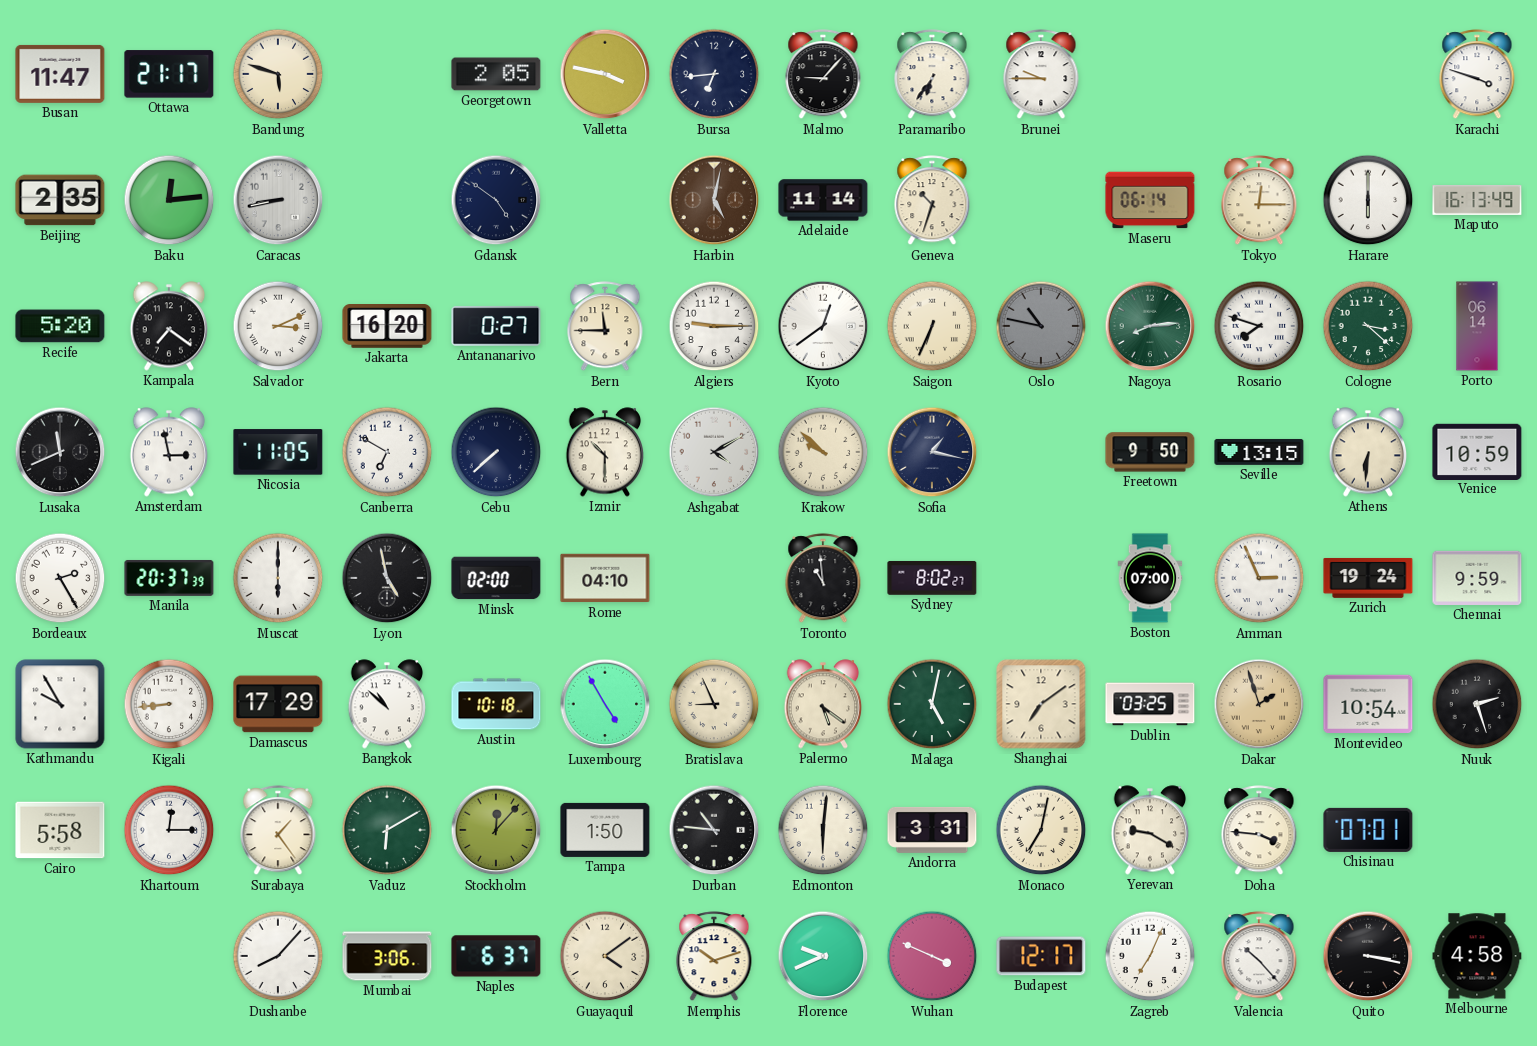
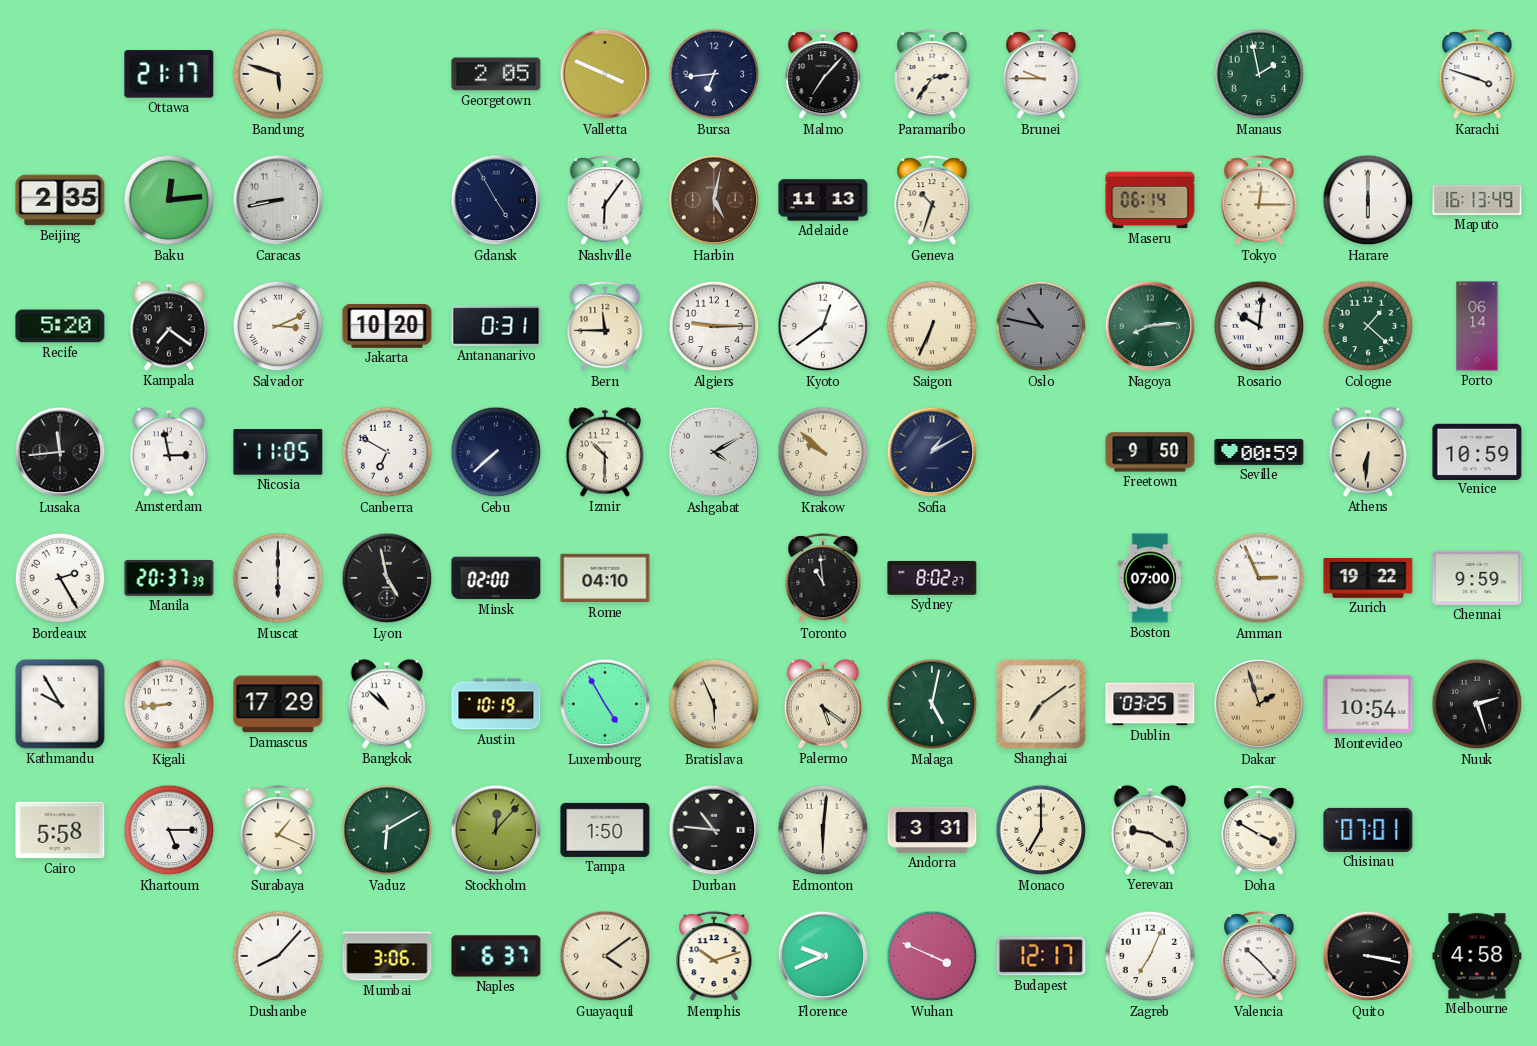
Busan: 11:47 -> none (60, 74)
Valletta: 3:47 -> 3:49 (605, 74)
Malmo: 9:07 -> 7:07 (823, 75)
Paramaribo: 6:36 -> 2:36 (932, 75)
Manaus: none -> 1:58 (1259, 74)
Gdansk: 4:51 -> 4:55 (496, 200)
Nashville: none -> 6:06 (605, 201)
Adelaide: 11:14 -> 11:13 (823, 200)
Jakarta: 16:20 -> 10:20 (387, 326)
Antananarivo: 0:27 -> 0:31 (496, 326)
Rosario: 7:48 -> 10:01 (1259, 326)
Cologne: 3:22 -> 1:22 (1368, 326)
Lusaka: 11:41 -> 11:44 (60, 452)
Sofia: 1:17 -> 1:10 (932, 452)
Seville: 13:15 -> 00:59 (1259, 452)
Zurich: 19:24 -> 19:22 (1368, 578)
Austin: 10:18 -> 10:19 (496, 704)
Bratislava: 8:56 -> 5:56 (714, 704)
Khartoum: 12:15 -> 5:15 (169, 830)
Surabaya: 1:24 -> 1:19 (278, 831)
Monaco: 7:02 -> 7:00 (1041, 830)
Doha: 3:46 -> 3:50 (1259, 831)
